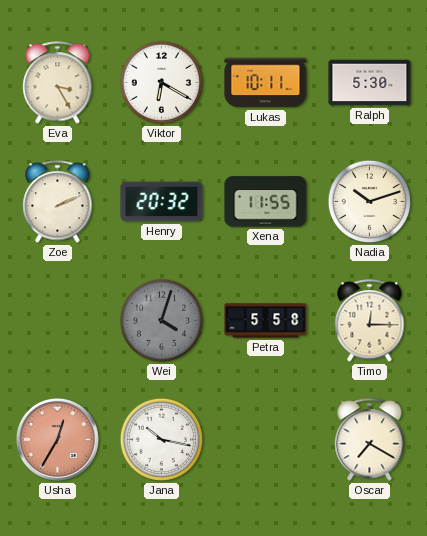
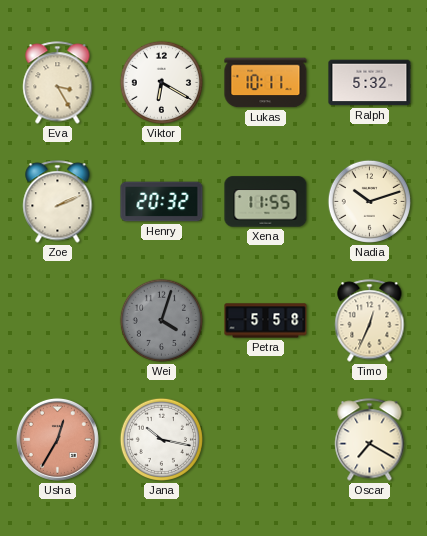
Ralph: 5:30 -> 5:32 (370, 83)
Timo: 12:15 -> 12:34 (370, 321)
